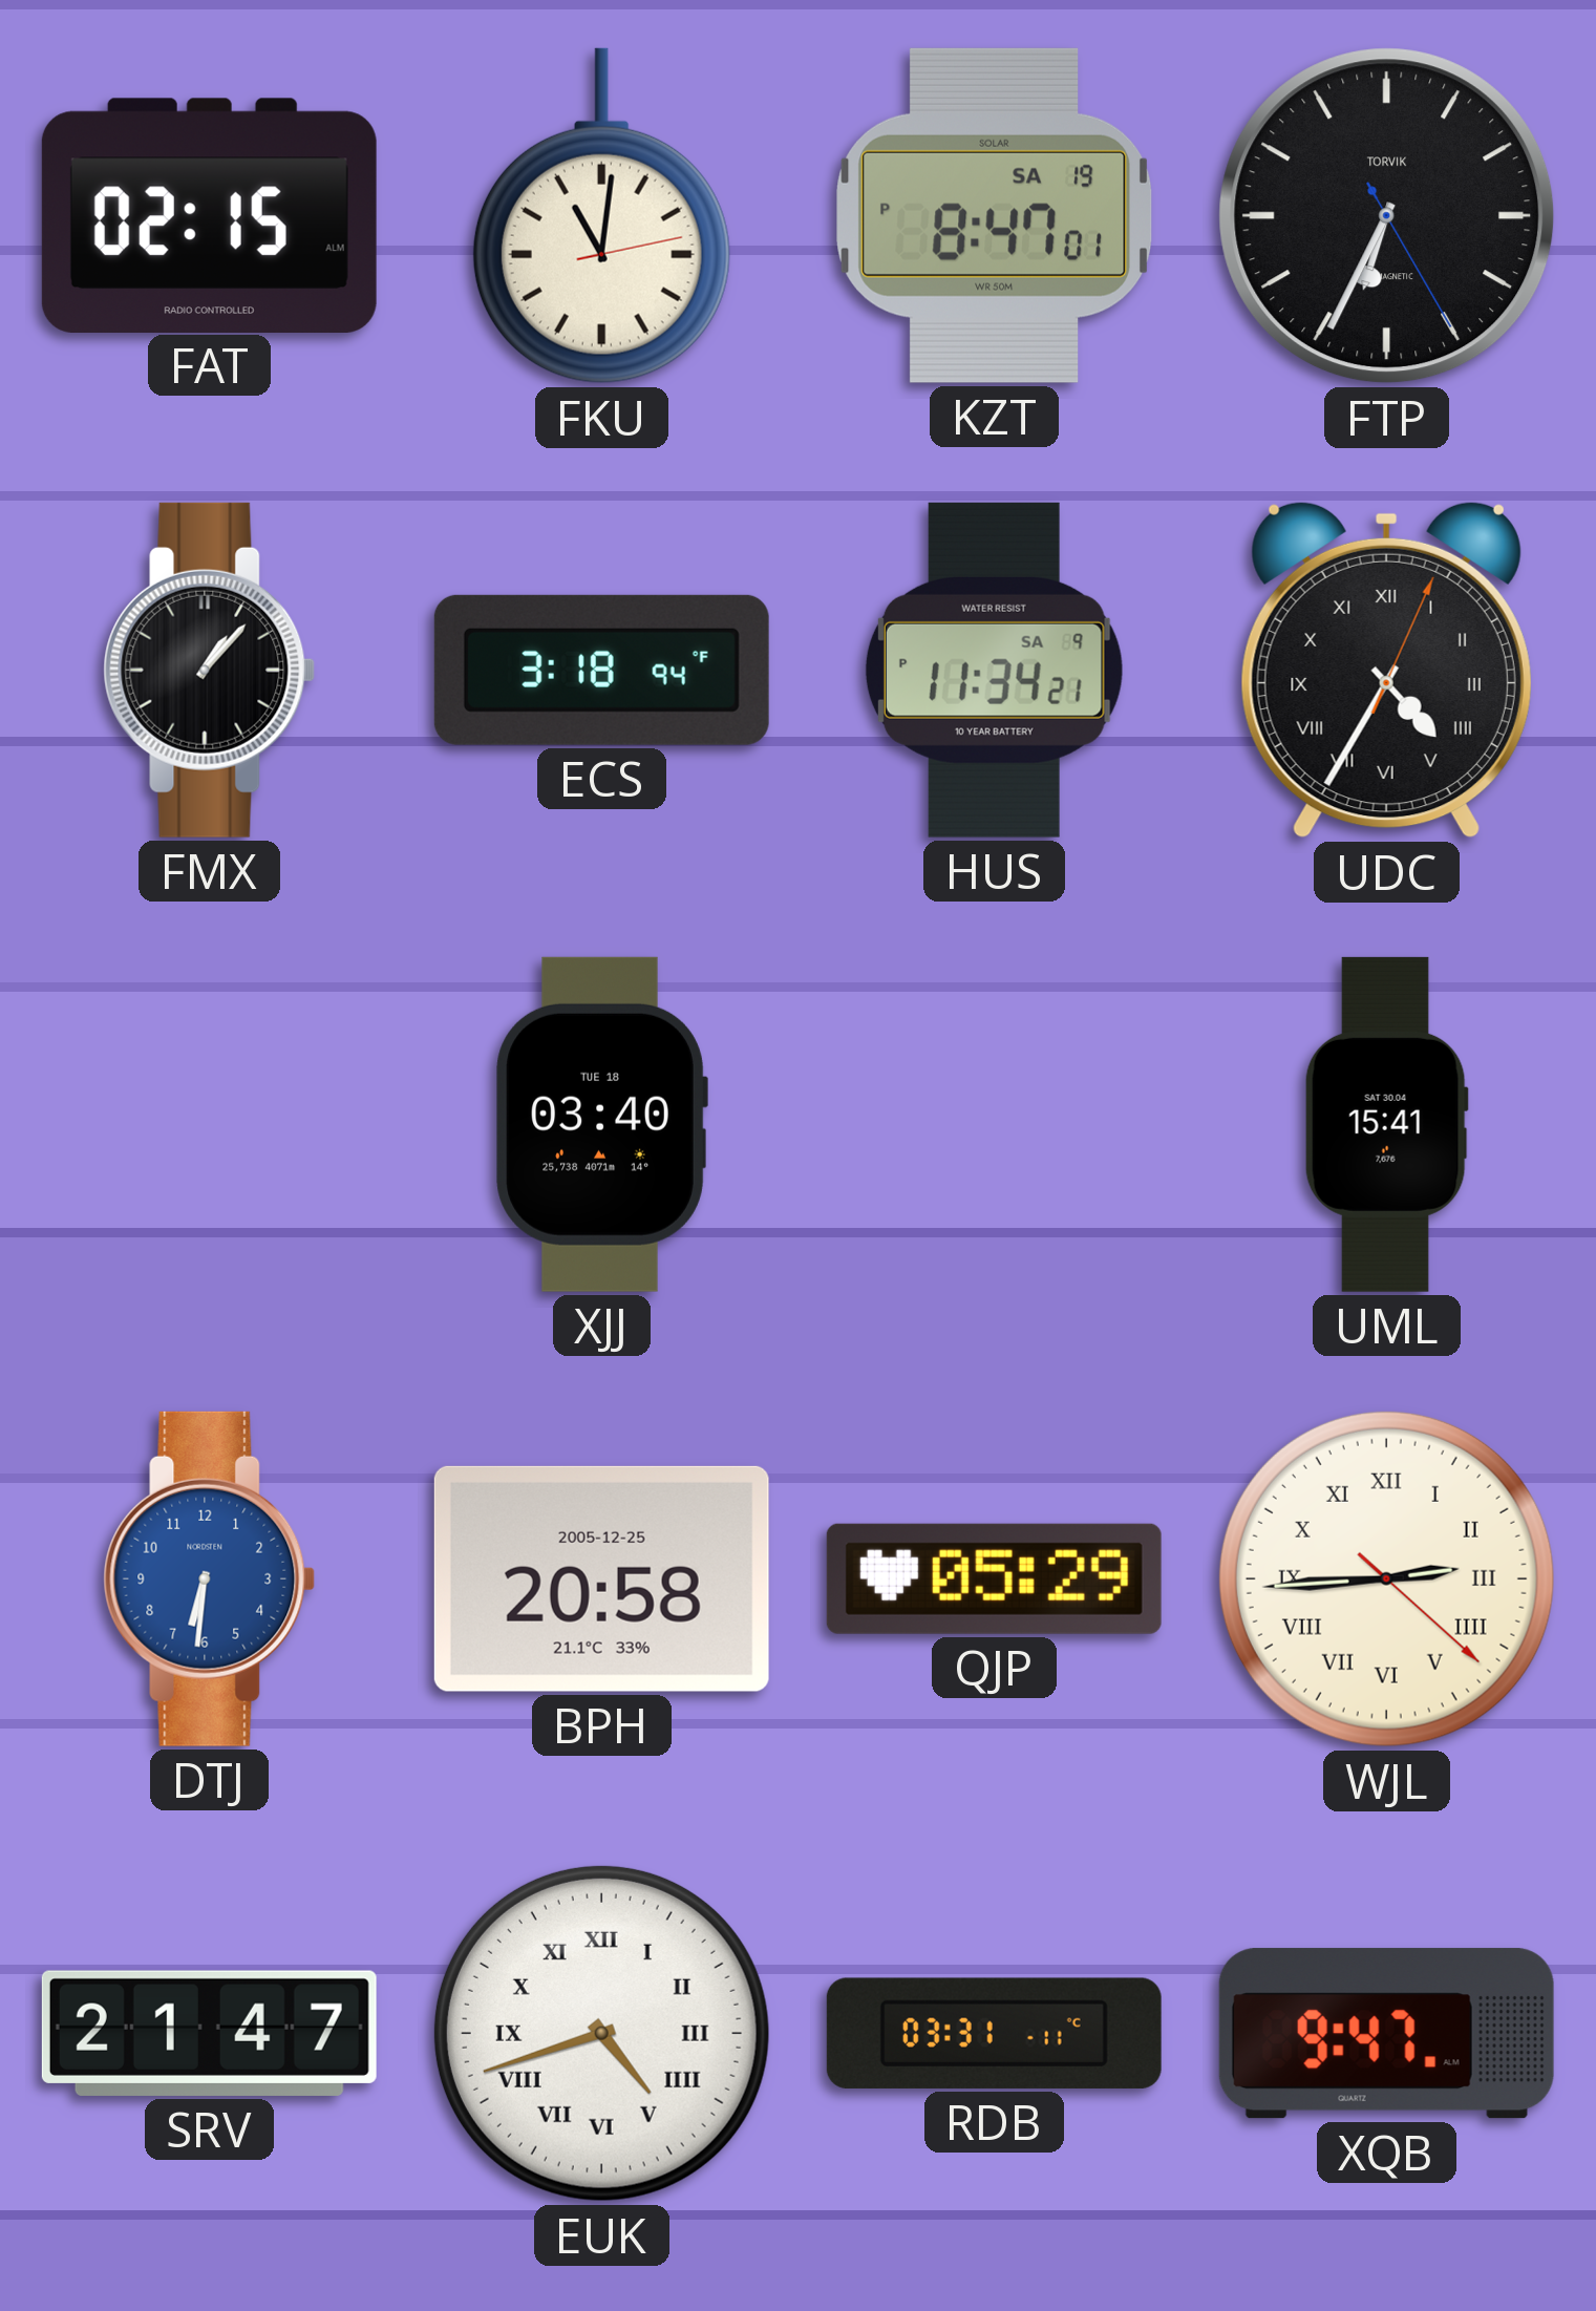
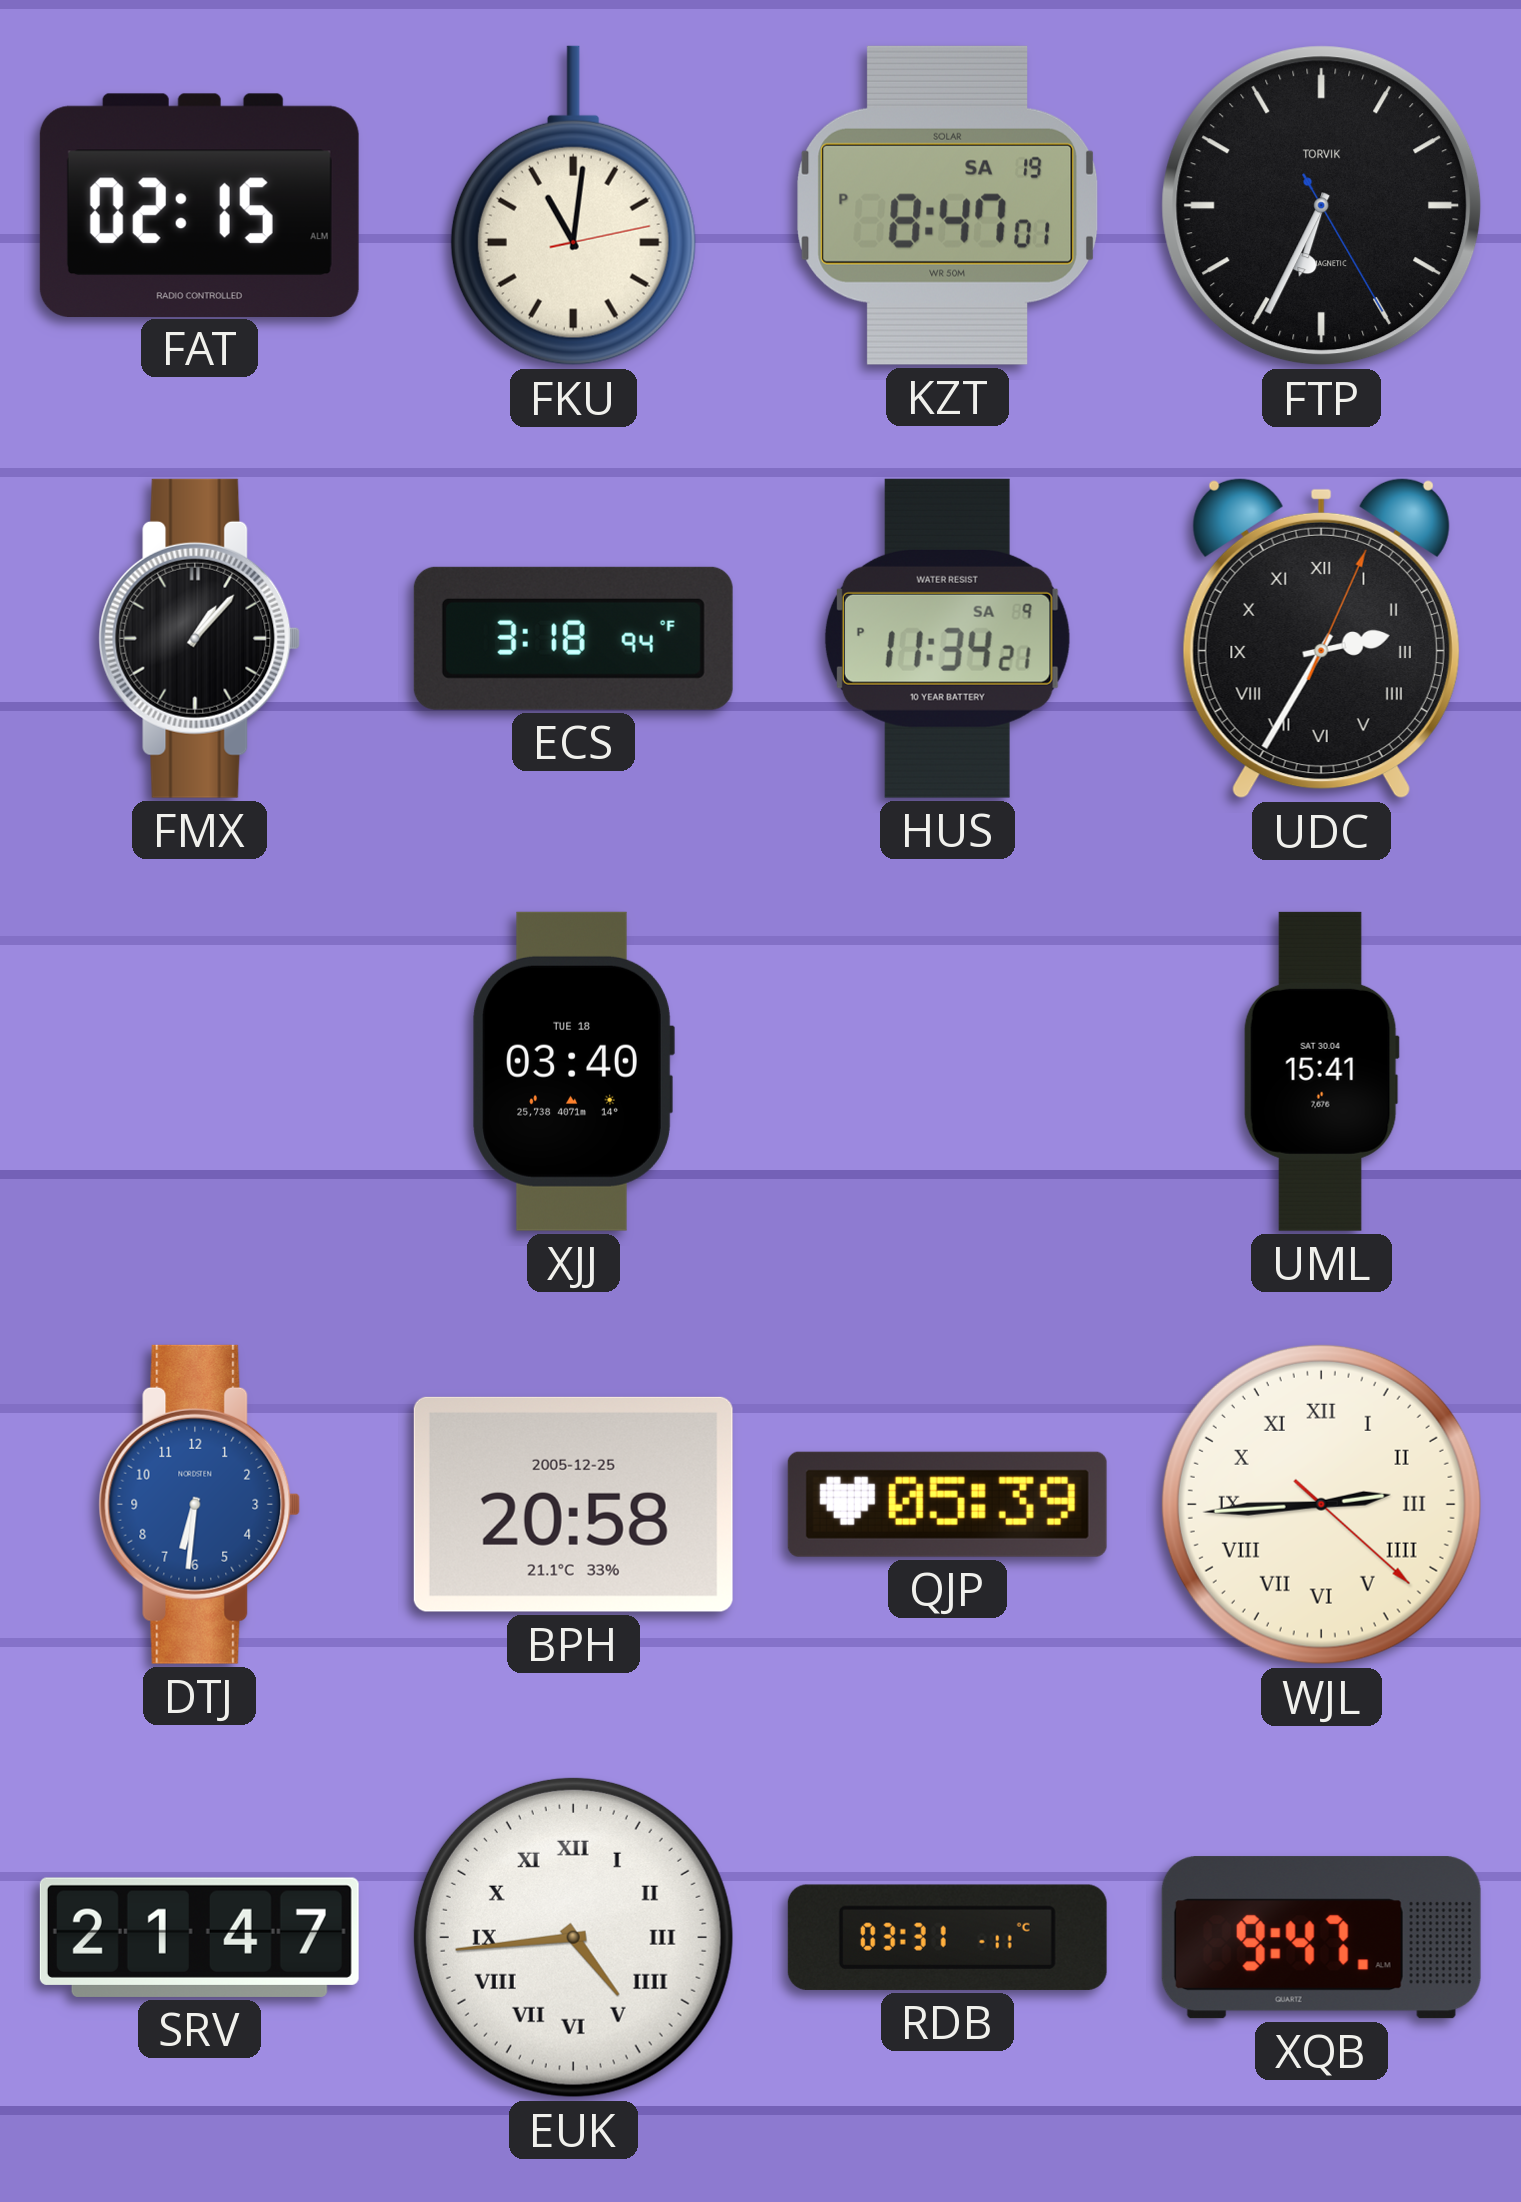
UDC: 4:35 -> 2:35 (1321, 638)
QJP: 05:29 -> 05:39 (947, 1504)
EUK: 4:42 -> 4:44 (573, 1937)
